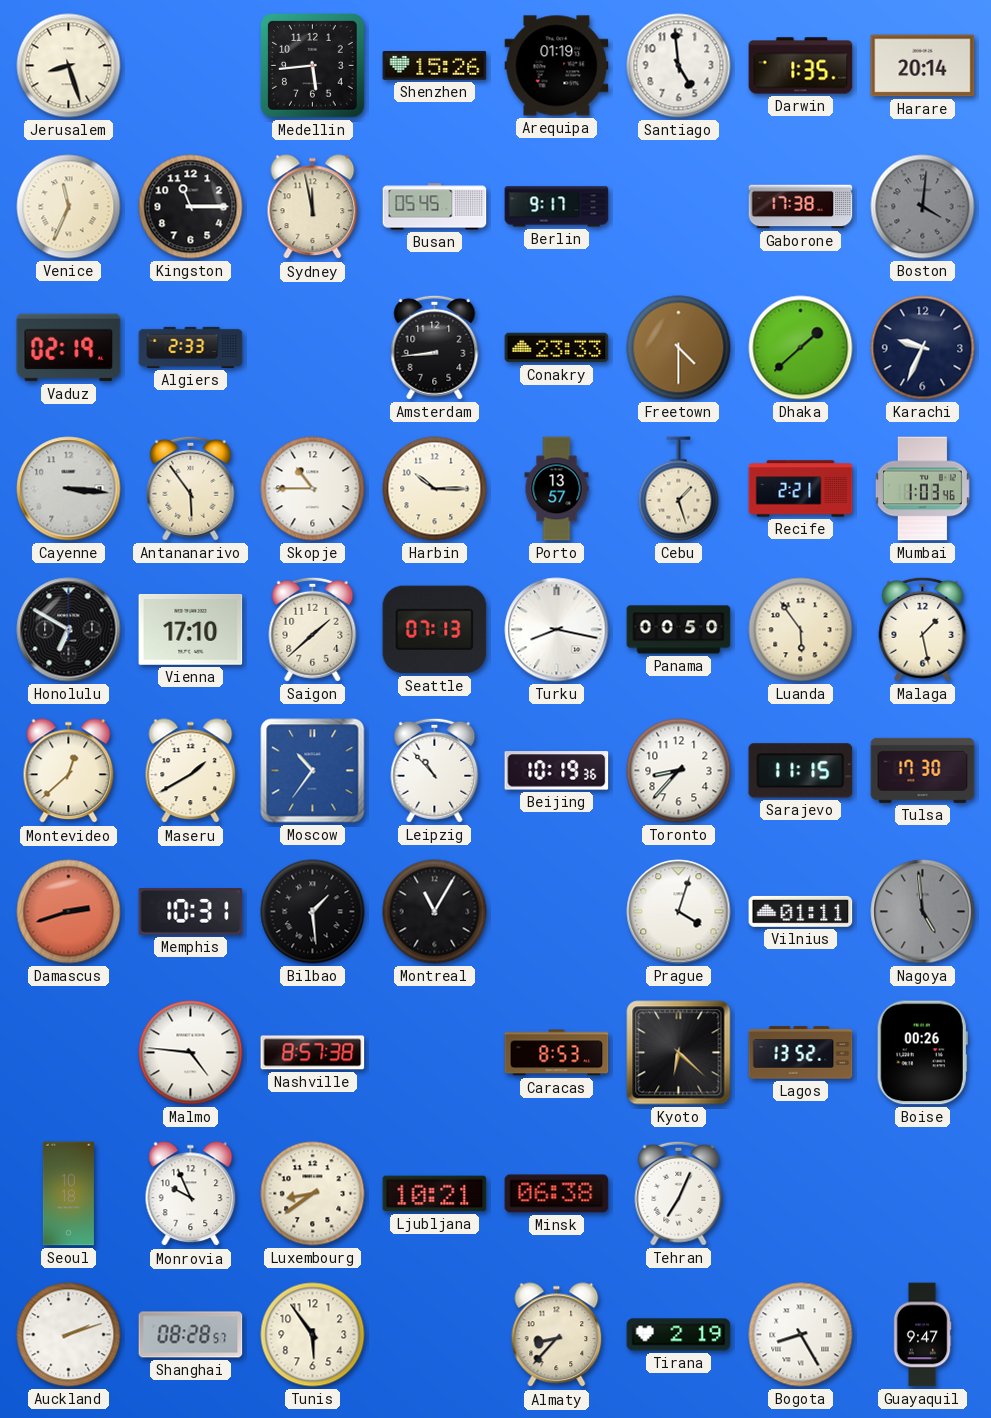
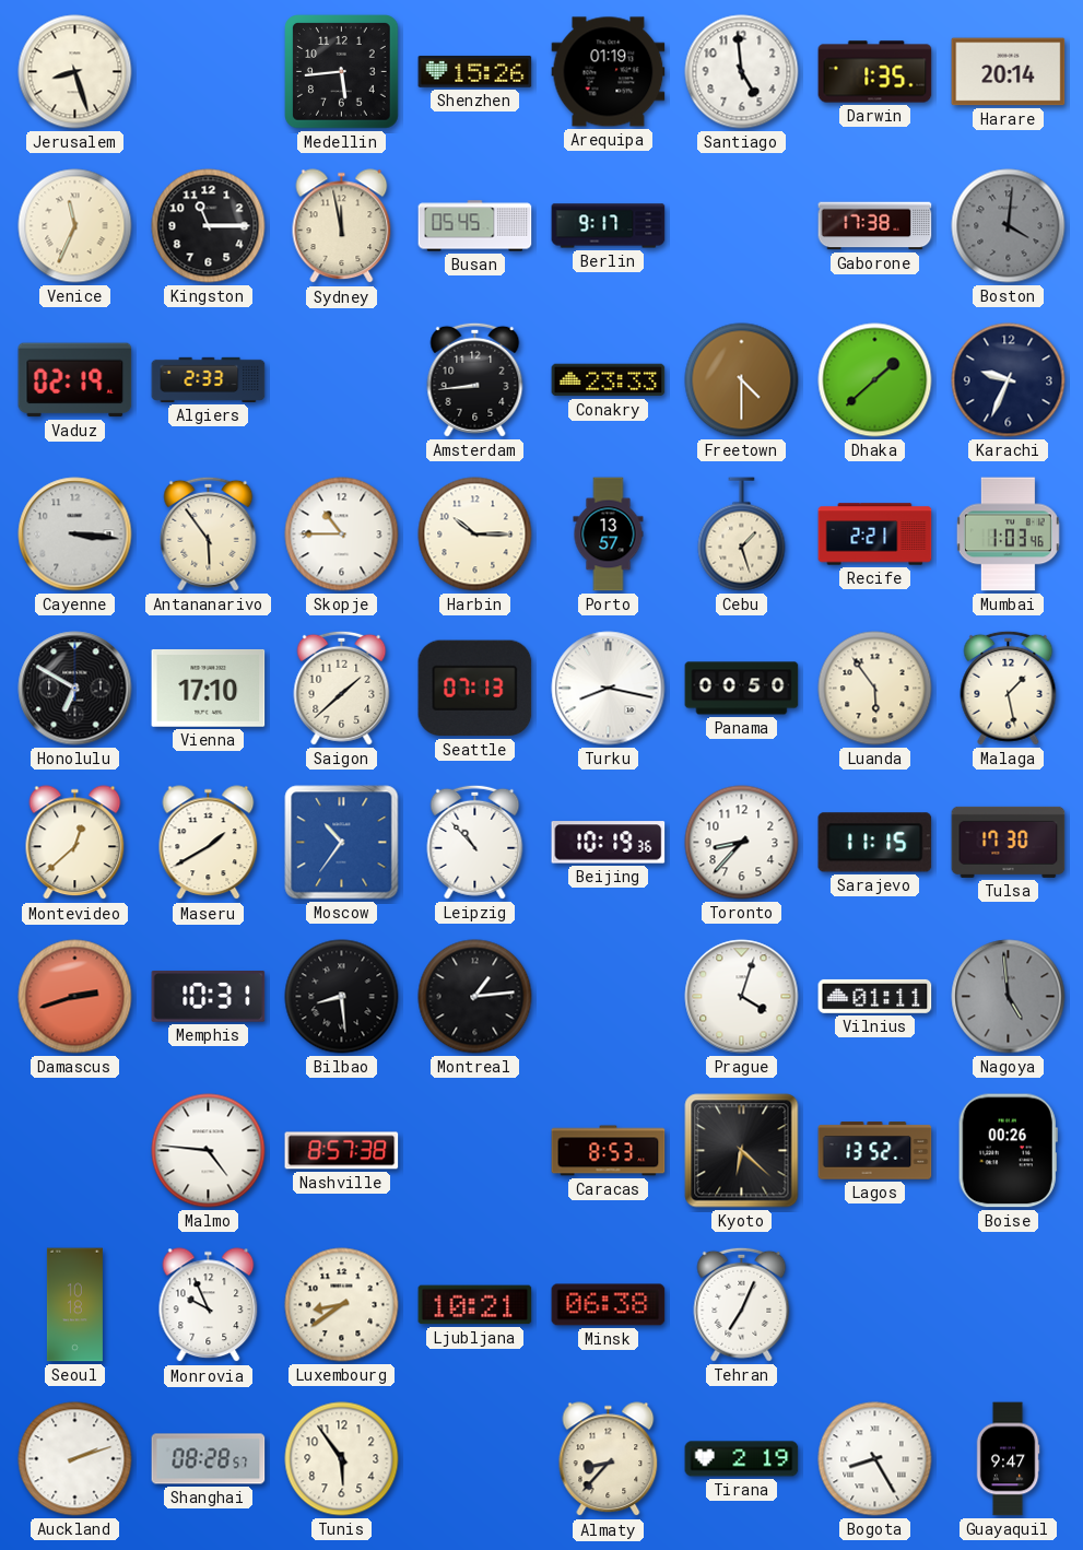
Bilbao: 1:29 -> 8:29 (342, 997)
Montreal: 11:05 -> 1:14 (475, 997)
